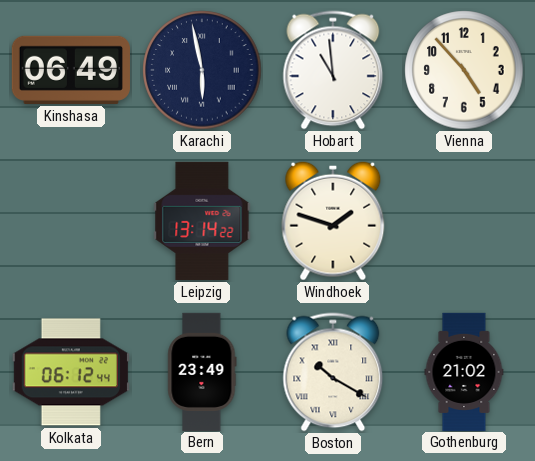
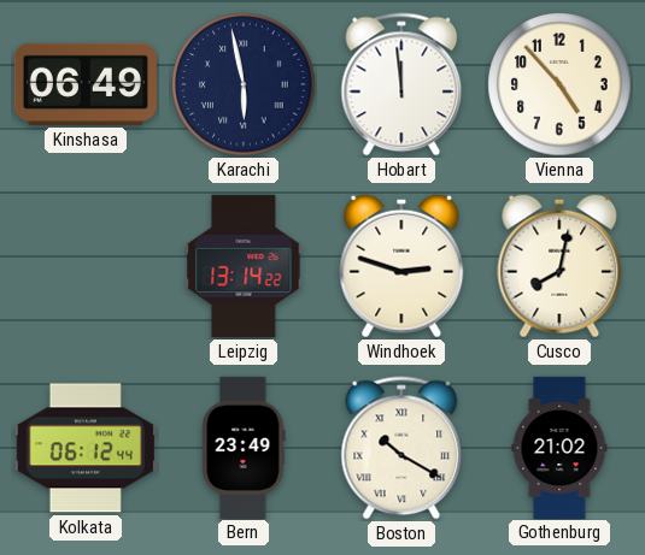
Hobart: 10:59 -> 11:59 (401, 84)
Windhoek: 1:48 -> 2:48 (401, 266)
Cusco: none -> 8:02 (559, 266)
